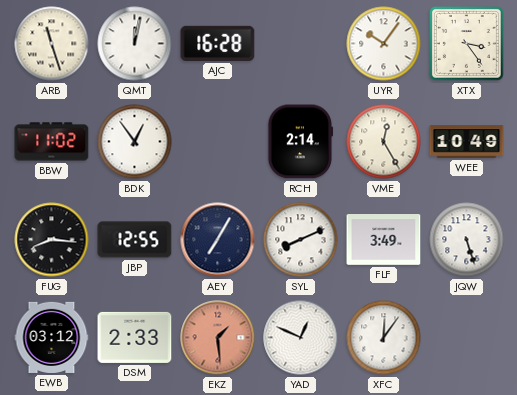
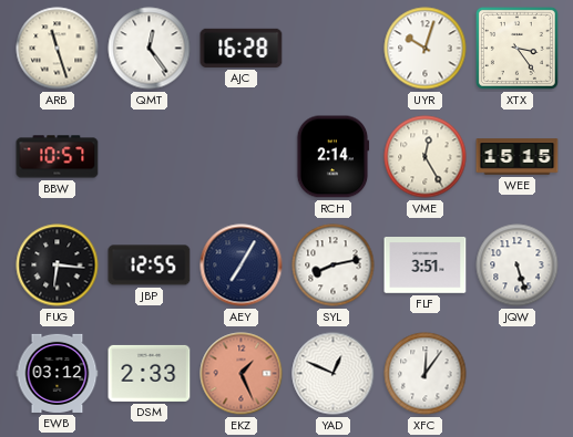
QMT: 12:02 -> 12:24 (150, 49)
UYR: 10:06 -> 10:03 (426, 49)
BBW: 11:02 -> 10:57 (58, 157)
BDK: 12:54 -> none (135, 142)
WEE: 10:49 -> 15:15 (518, 157)
FUG: 8:16 -> 6:16 (58, 266)
SYL: 8:11 -> 8:13 (334, 266)
FLF: 3:49 -> 3:51 (426, 266)
EKZ: 1:29 -> 1:26 (242, 374)
